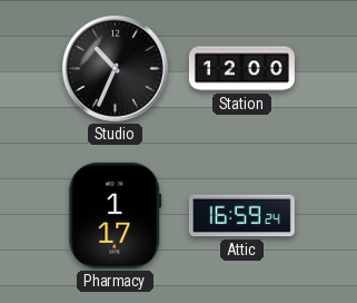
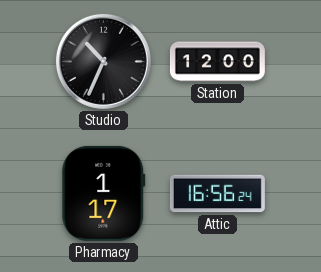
Attic: 16:59 -> 16:56 (217, 194)
